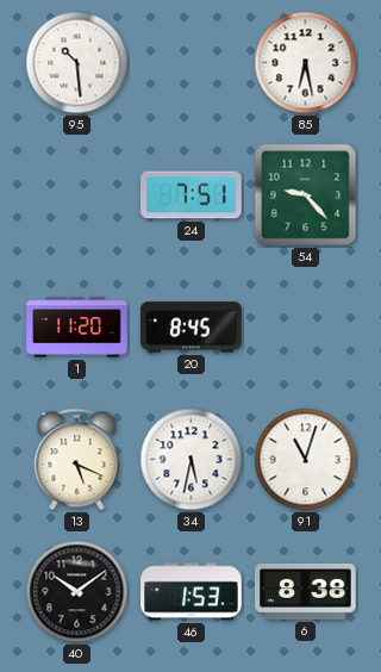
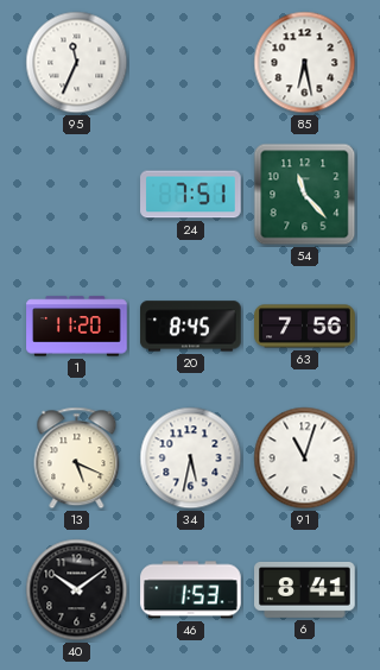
95: 10:29 -> 11:34 (77, 63)
54: 9:23 -> 11:23 (305, 195)
63: none -> 7:56 (305, 327)
6: 8:38 -> 8:41 (305, 589)
